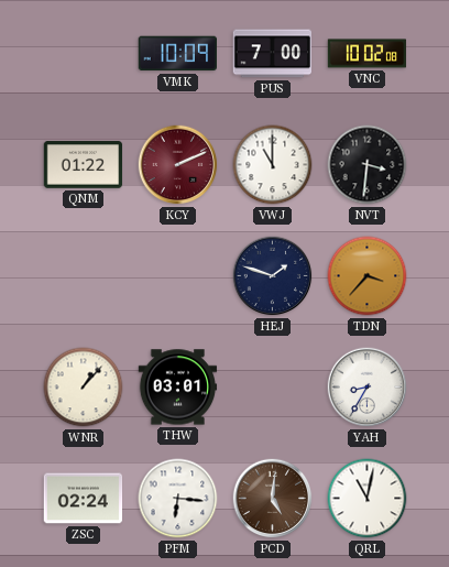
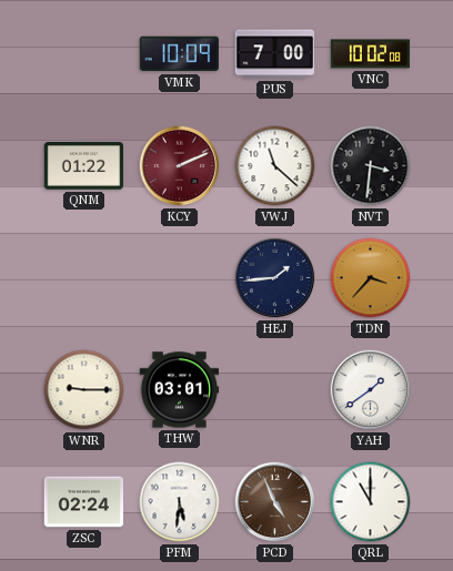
VWJ: 11:00 -> 11:22 (275, 166)
HEJ: 1:48 -> 1:44 (275, 278)
WNR: 1:07 -> 9:15 (84, 390)
YAH: 8:35 -> 1:39 (371, 390)
PFM: 6:16 -> 5:31 (180, 502)
PCD: 5:01 -> 4:56 (275, 502)
QRL: 11:02 -> 11:00 (371, 502)
